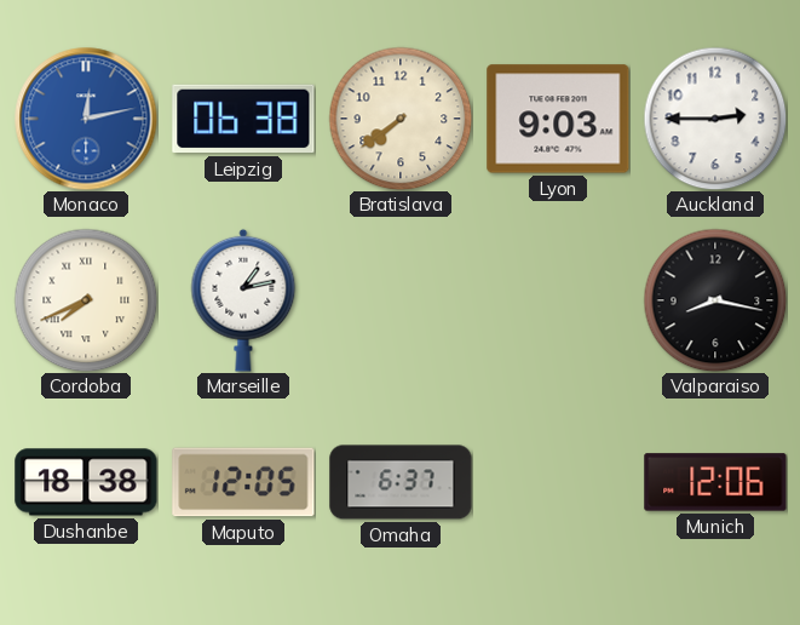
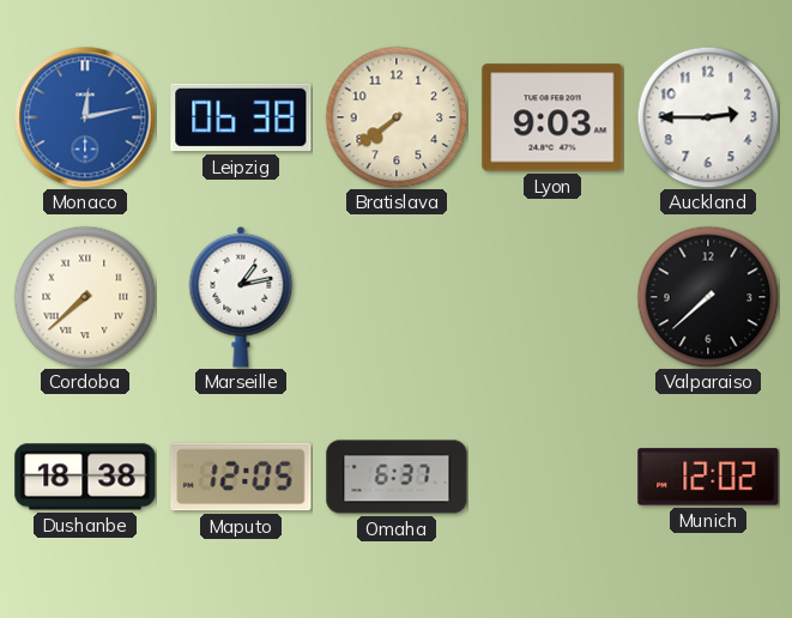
Cordoba: 7:41 -> 7:38 (85, 297)
Valparaiso: 8:17 -> 7:38 (708, 297)
Munich: 12:06 -> 12:02 (708, 477)
